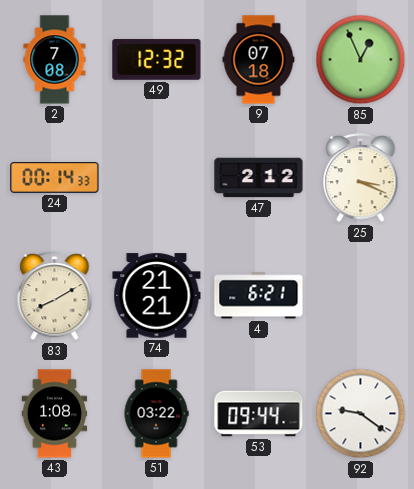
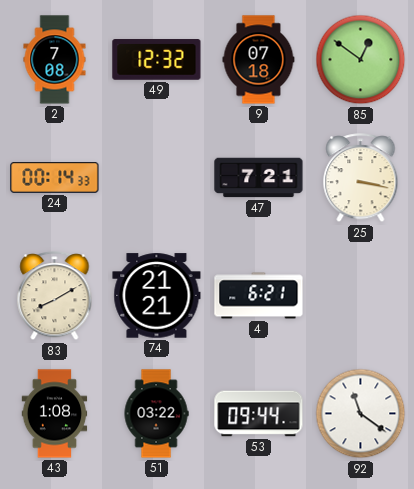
85: 12:56 -> 12:51 (361, 60)
47: 2:12 -> 7:21 (259, 178)
25: 3:19 -> 3:17 (361, 178)
92: 9:21 -> 11:21 (361, 414)
